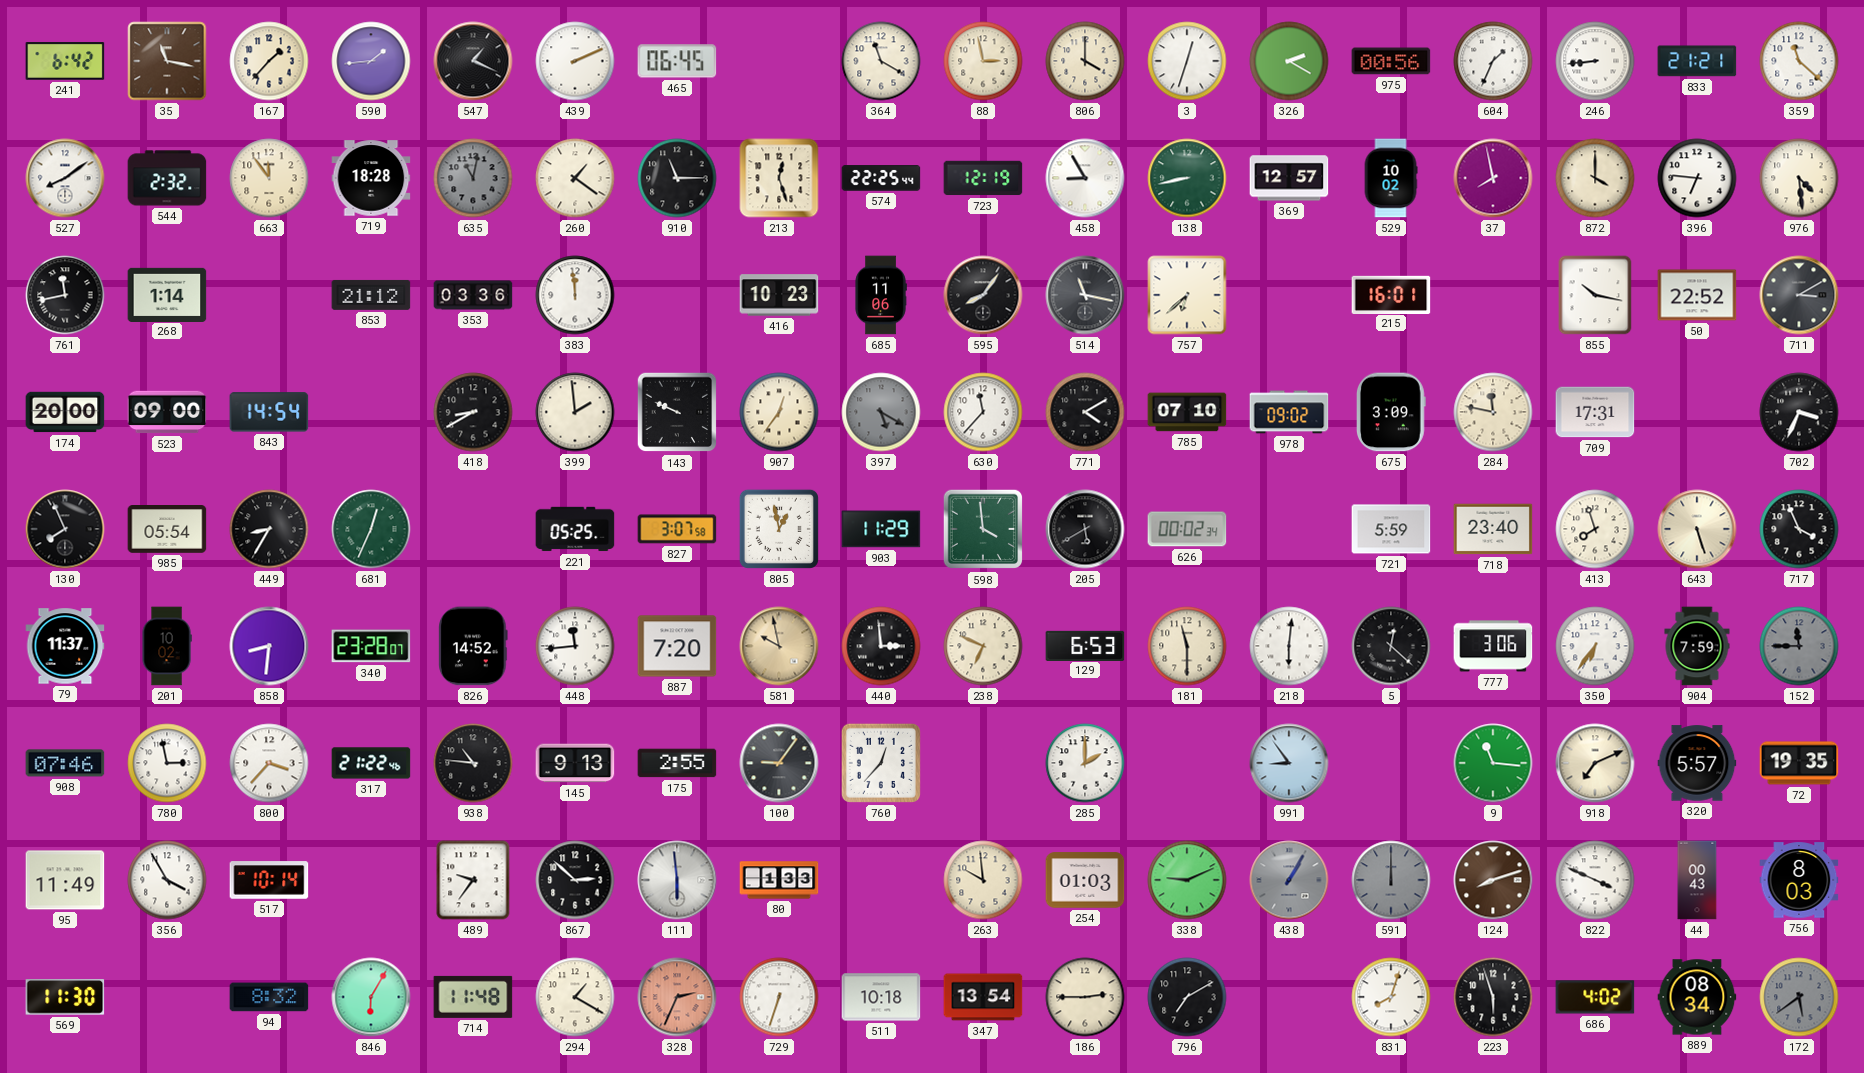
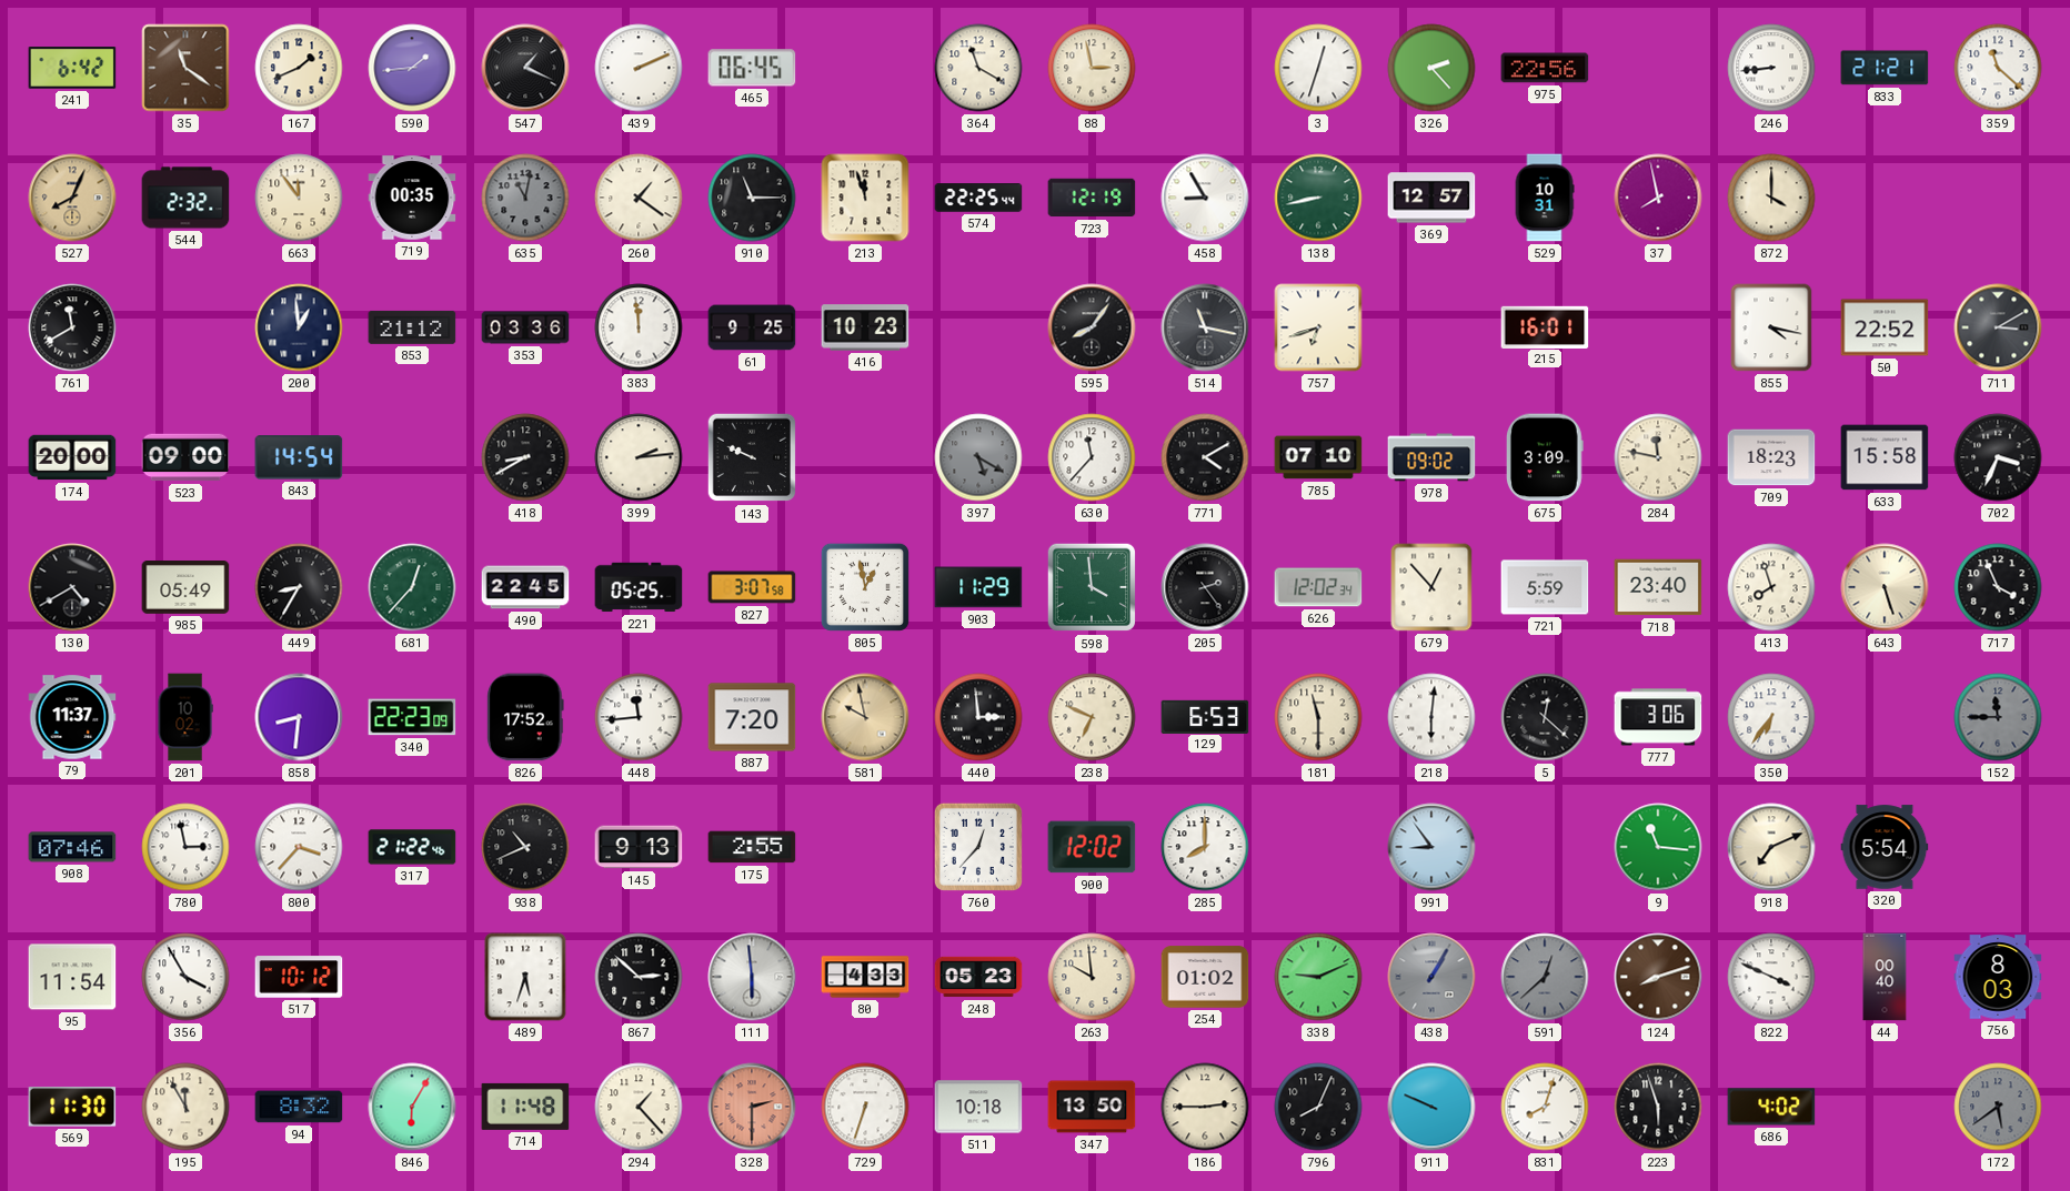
35: 11:17 -> 11:21 (185, 68)
167: 1:37 -> 1:41 (299, 68)
806: 4:00 -> none (1085, 61)
326: 2:20 -> 2:23 (1431, 68)
975: 00:56 -> 22:56 (1545, 68)
604: 1:34 -> none (1493, 61)
527: 8:09 -> 8:04 (72, 198)
527 dial: white -> champagne (72, 198)
719: 18:28 -> 00:35 (412, 198)
213: 12:27 -> 11:57 (865, 198)
529: 10:02 -> 10:31 (1545, 198)
396: 6:46 -> none (1697, 178)
976: 4:29 -> none (1799, 178)
761: 11:43 -> 11:40 (72, 327)
268: 1:14 -> none (167, 294)
200: none -> 12:59 (299, 327)
61: none -> 9:25 (752, 327)
685: 11:06 -> none (881, 295)
757: 6:38 -> 6:42 (1318, 327)
855: 10:17 -> 4:17 (1771, 327)
399: 1:59 -> 2:14 (639, 457)
907: 12:36 -> none (779, 412)
709: 17:31 -> 18:23 (1771, 457)
633: none -> 15:58 (1885, 457)
130: 7:56 -> 4:40 (72, 587)
985: 05:54 -> 05:49 (185, 587)
681: 12:34 -> 12:37 (412, 587)
490: none -> 22:45 (525, 587)
205: 5:40 -> 2:24 (1205, 587)
626: 00:02 -> 12:02 (1318, 587)
679: none -> 12:53 (1431, 587)
340: 23:28 -> 22:23 (412, 717)
826: 14:52 -> 17:52 (525, 717)
904: 7:59 -> none (1697, 646)
938: 10:46 -> 10:41 (525, 847)
100: 9:06 -> none (779, 763)
900: none -> 12:02 (1092, 847)
285: 2:00 -> 8:00 (1205, 847)
320: 5:57 -> 5:54 (1885, 847)
72: 19:35 -> none (1799, 763)
95: 11:49 -> 11:54 (72, 977)
517: 10:14 -> 10:12 (299, 977)
489: 9:36 -> 5:33 (525, 977)
80: 1:33 -> 4:33 (865, 977)
248: none -> 05:23 (978, 977)
254: 01:03 -> 01:02 (1205, 977)
591: 12:00 -> 12:38 (1545, 977)
44: 00:43 -> 00:40 (1885, 977)
195: none -> 11:55 (185, 1107)
294: 1:20 -> 1:23 (639, 1107)
328: 2:34 -> 2:30 (752, 1107)
347: 13:54 -> 13:50 (1092, 1107)
796: 7:10 -> 8:04 (1318, 1107)
911: none -> 9:49 (1431, 1107)
889: 08:34 -> none (1697, 997)
